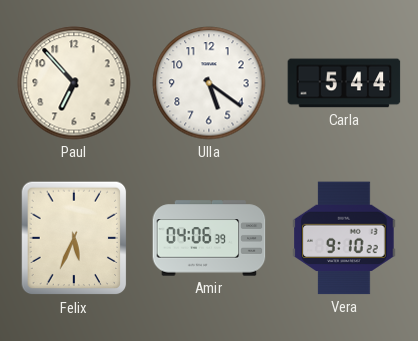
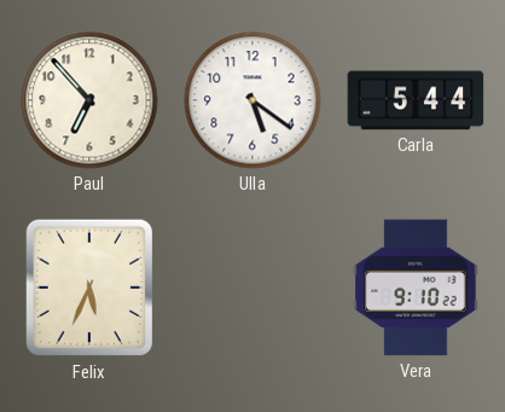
Amir: 04:06 -> none (209, 238)
